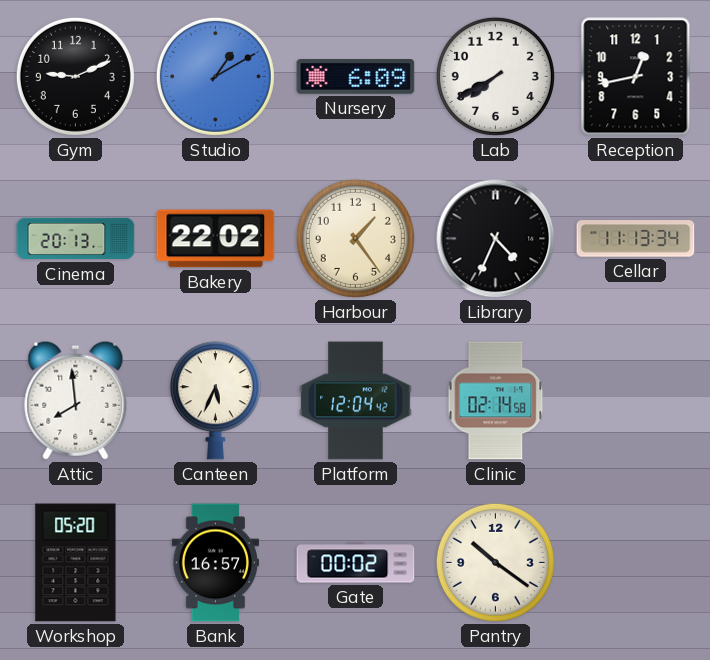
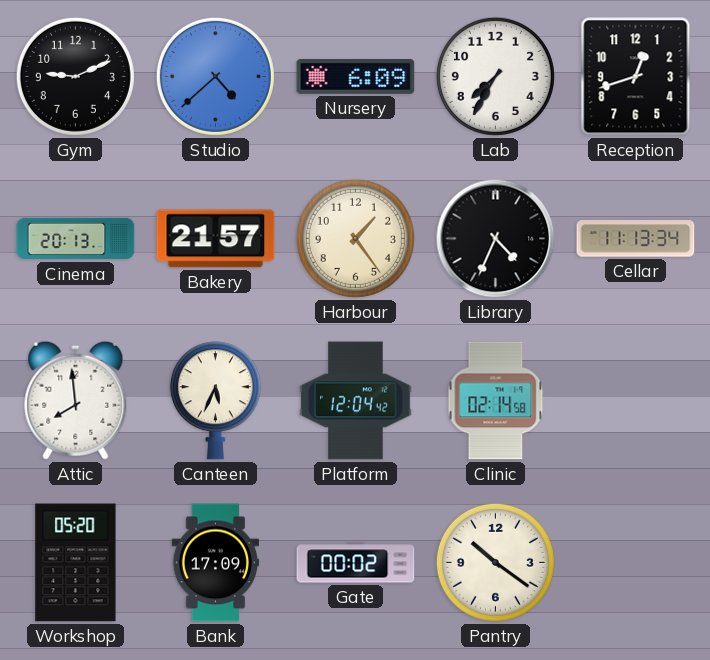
Studio: 1:10 -> 4:38 (215, 76)
Lab: 7:40 -> 7:35 (495, 76)
Reception: 12:43 -> 12:42 (636, 77)
Bakery: 22:02 -> 21:57 (216, 239)
Bank: 16:57 -> 17:09 (215, 563)
